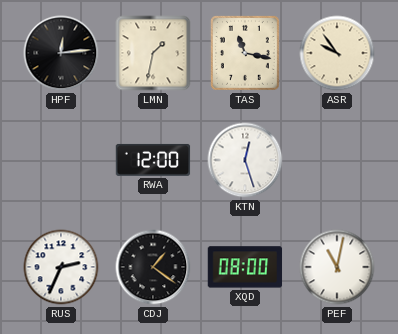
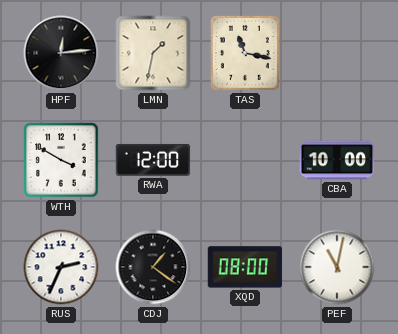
ASR: 9:54 -> none (337, 53)
WTH: none -> 3:50 (61, 160)
KTN: 12:27 -> none (245, 160)
CBA: none -> 10:00 (337, 160)
